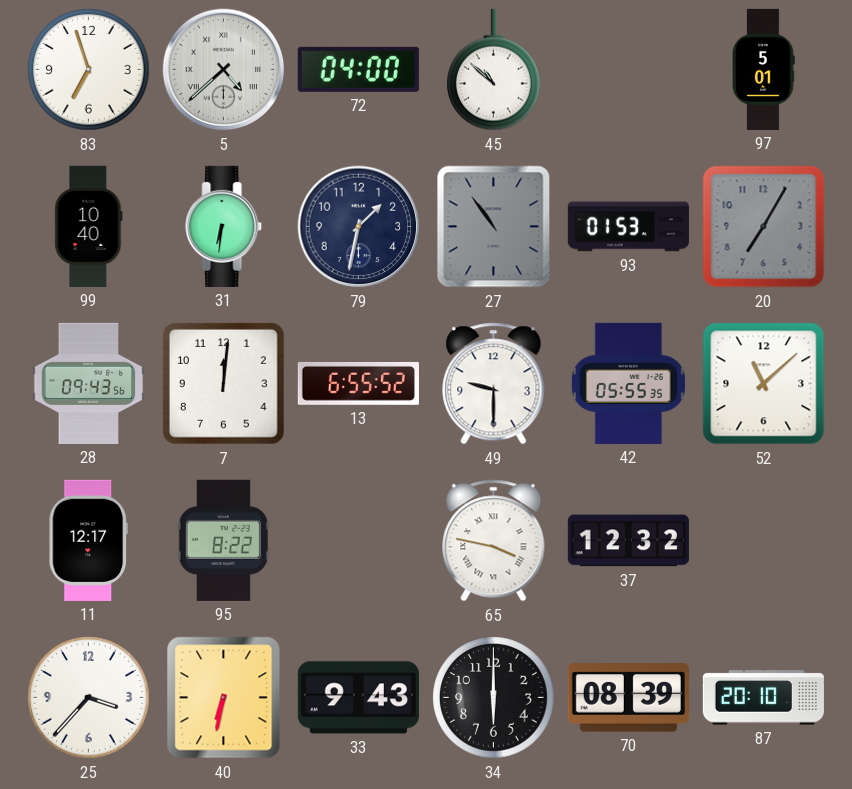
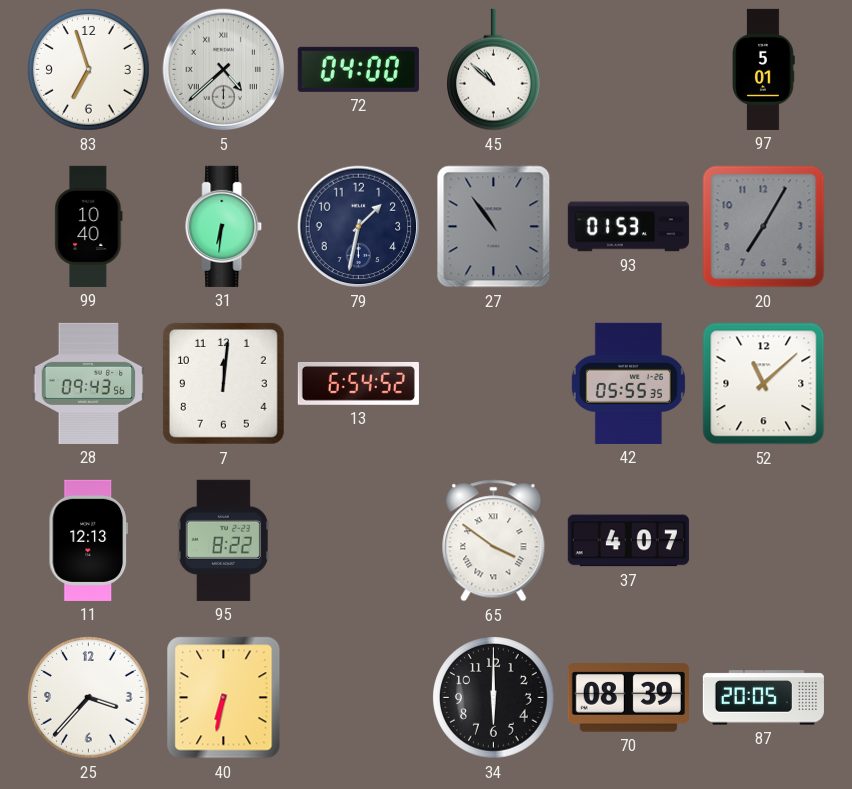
13: 6:55 -> 6:54 (358, 383)
49: 9:30 -> none (494, 384)
11: 12:17 -> 12:13 (88, 540)
65: 3:47 -> 3:51 (494, 541)
37: 12:32 -> 4:07 (628, 541)
33: 9:43 -> none (358, 698)
87: 20:10 -> 20:05 (763, 698)
